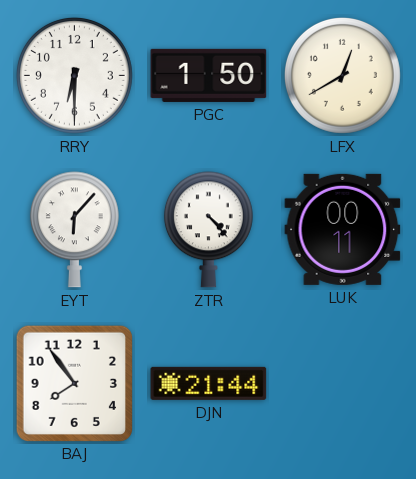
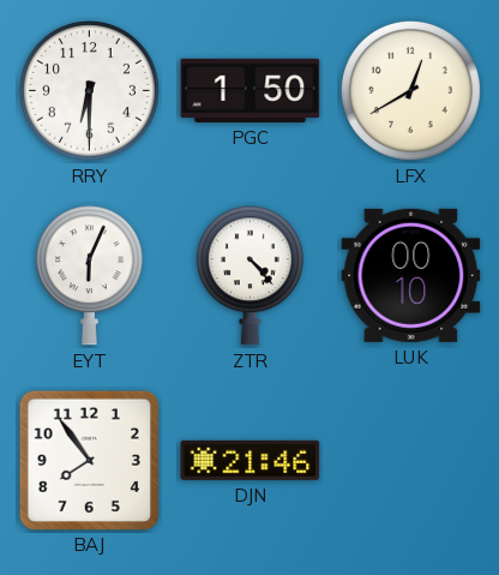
EYT: 6:07 -> 6:04 (89, 276)
LUK: 00:11 -> 00:10 (411, 275)
DJN: 21:44 -> 21:46 (251, 460)
